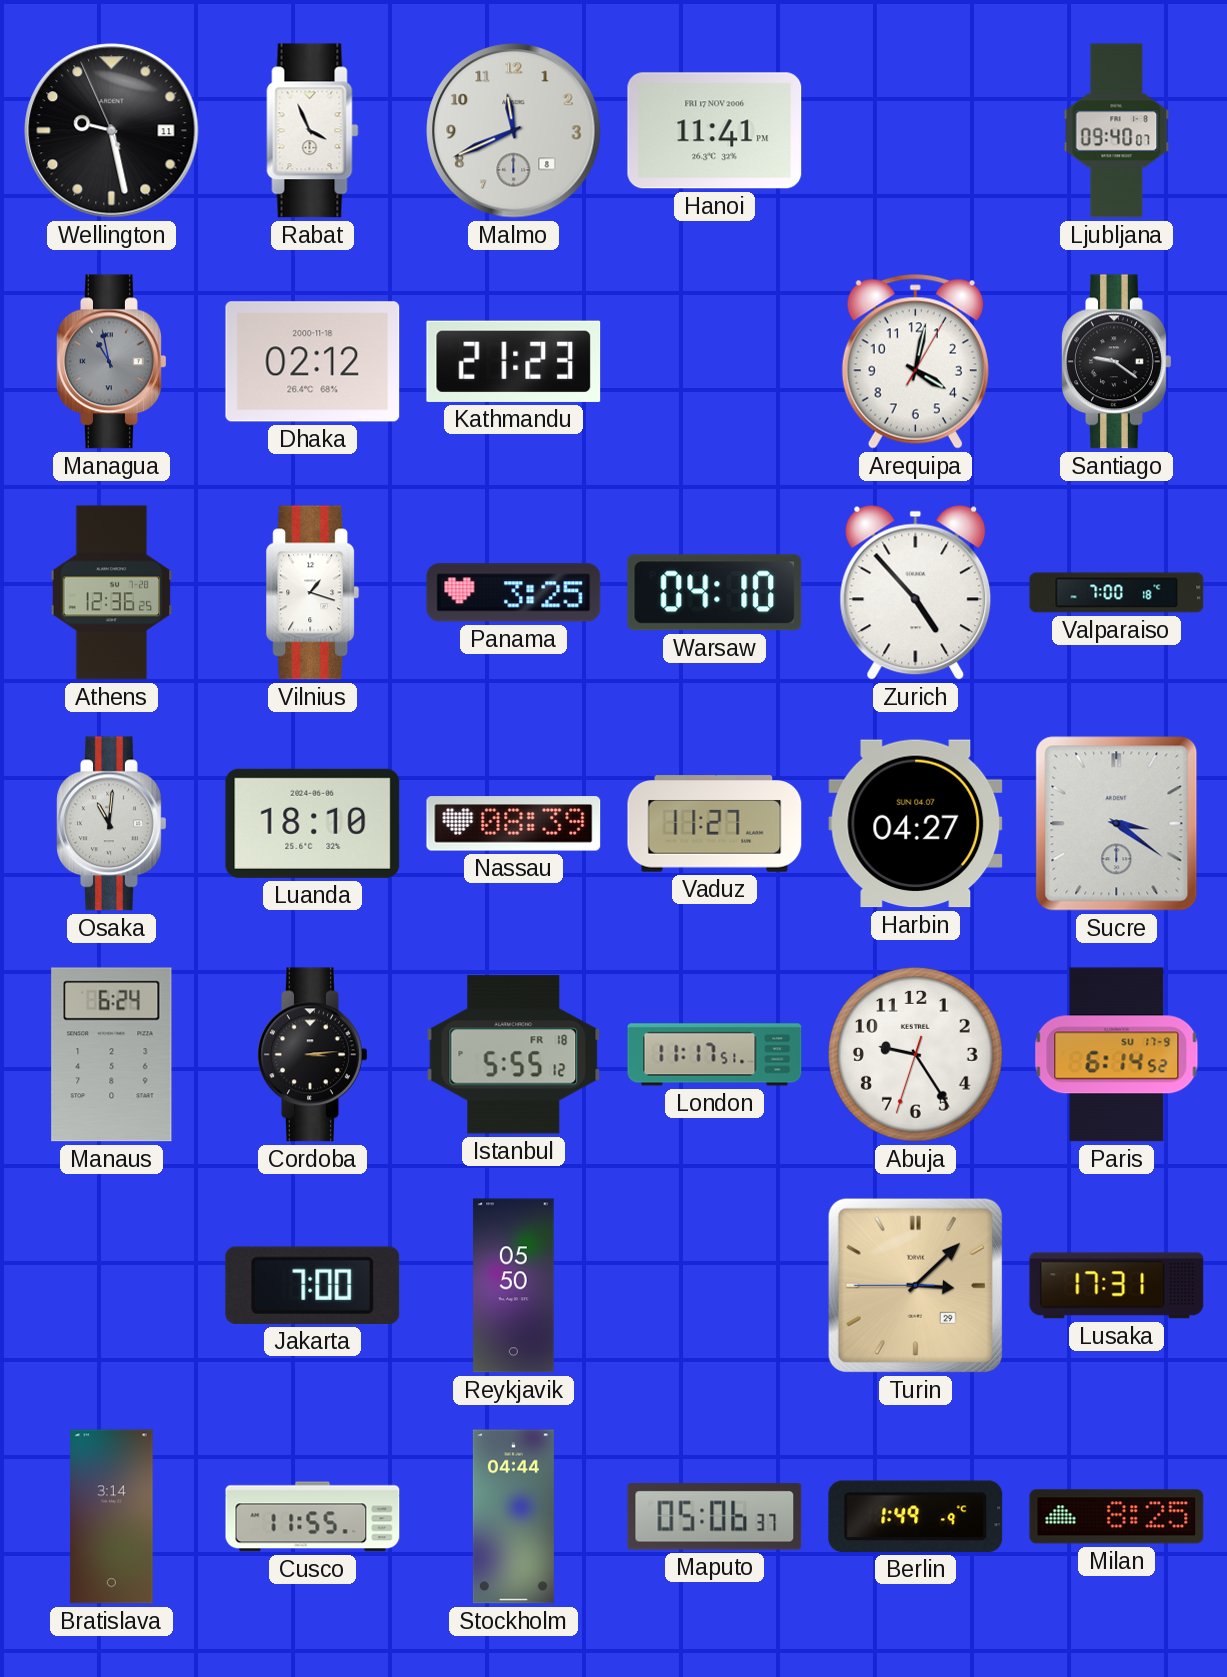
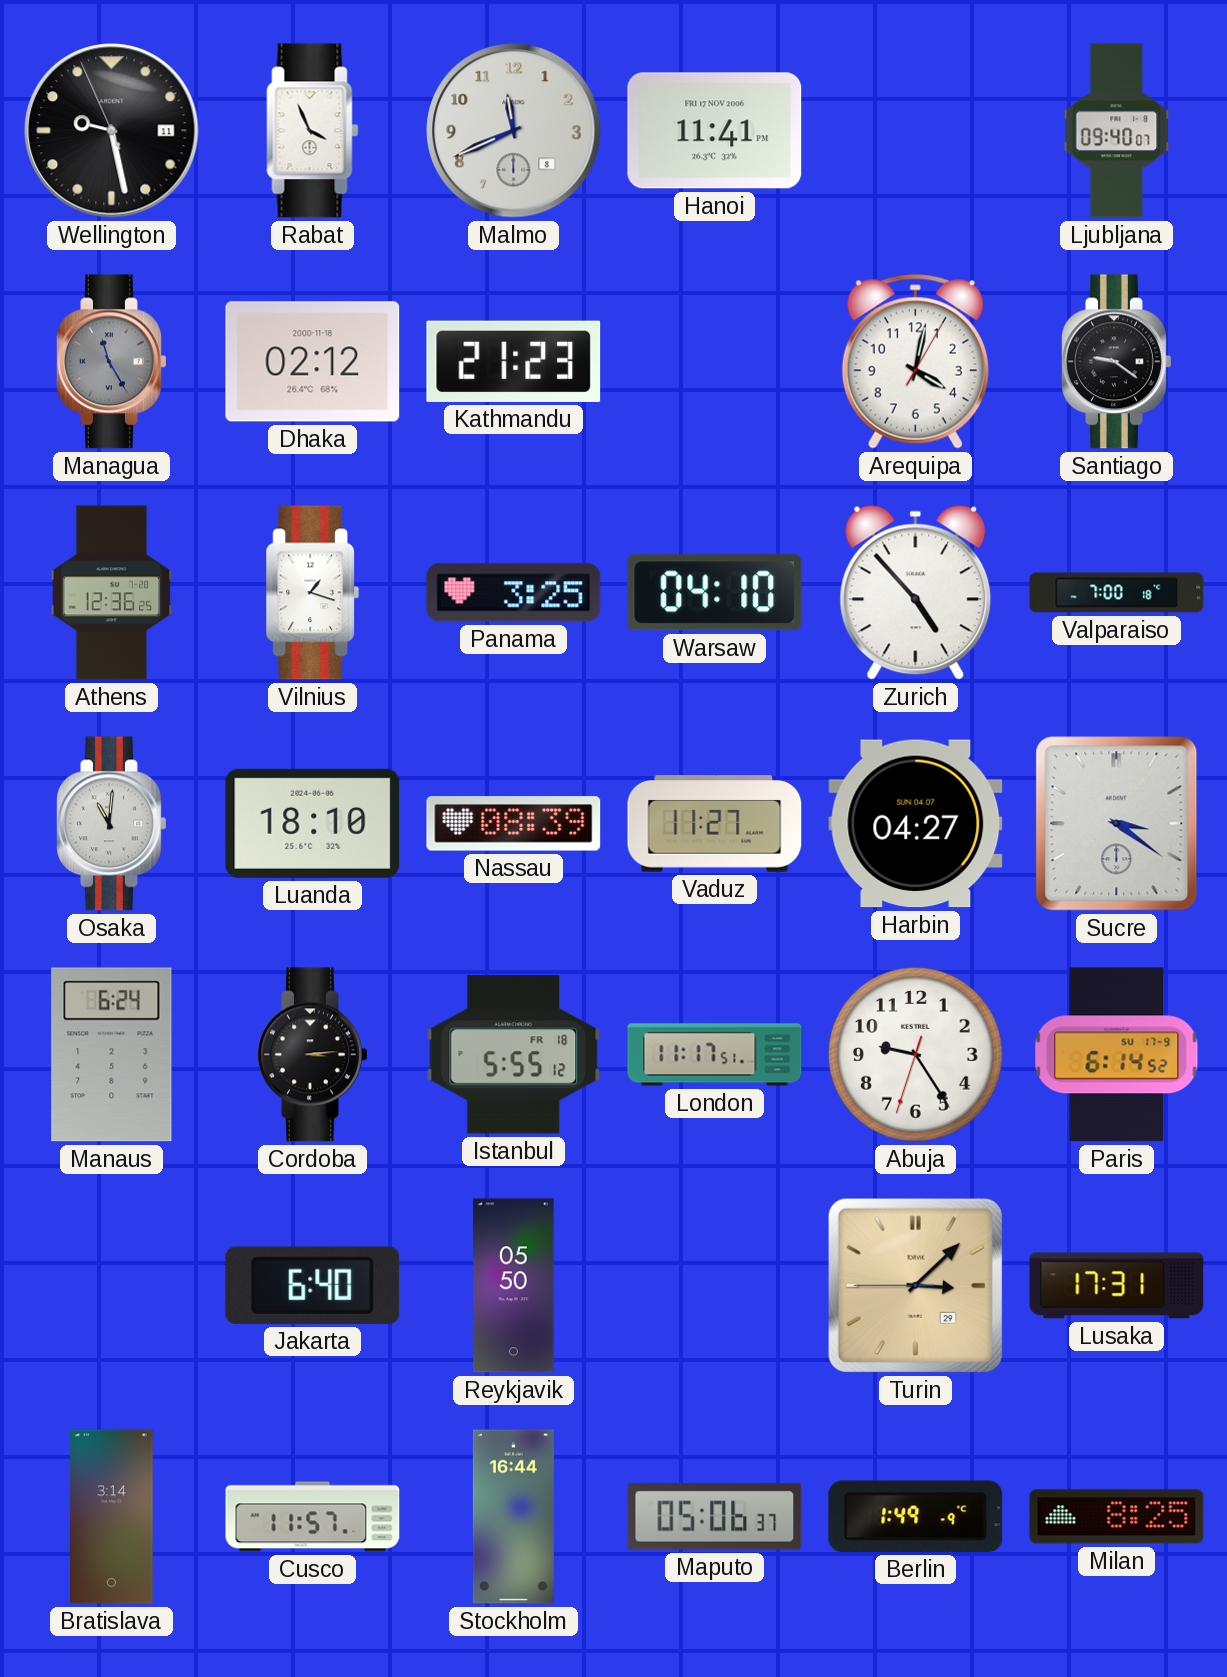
Managua: 10:58 -> 11:25 (112, 362)
Jakarta: 7:00 -> 6:40 (313, 1285)
Cusco: 11:55 -> 11:57 (313, 1517)
Stockholm: 04:44 -> 16:44 (513, 1517)
